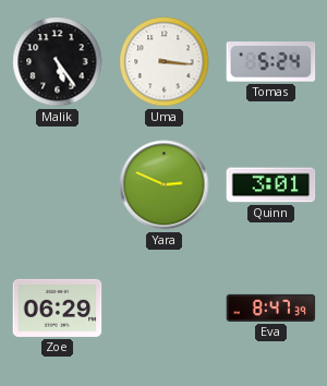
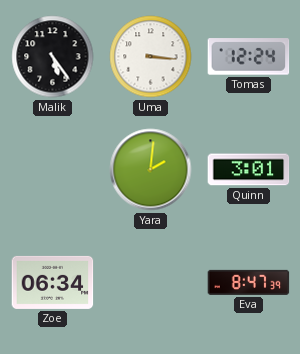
Tomas: 5:24 -> 12:24 (249, 57)
Yara: 2:49 -> 2:01 (151, 170)
Zoe: 06:29 -> 06:34 (53, 282)
